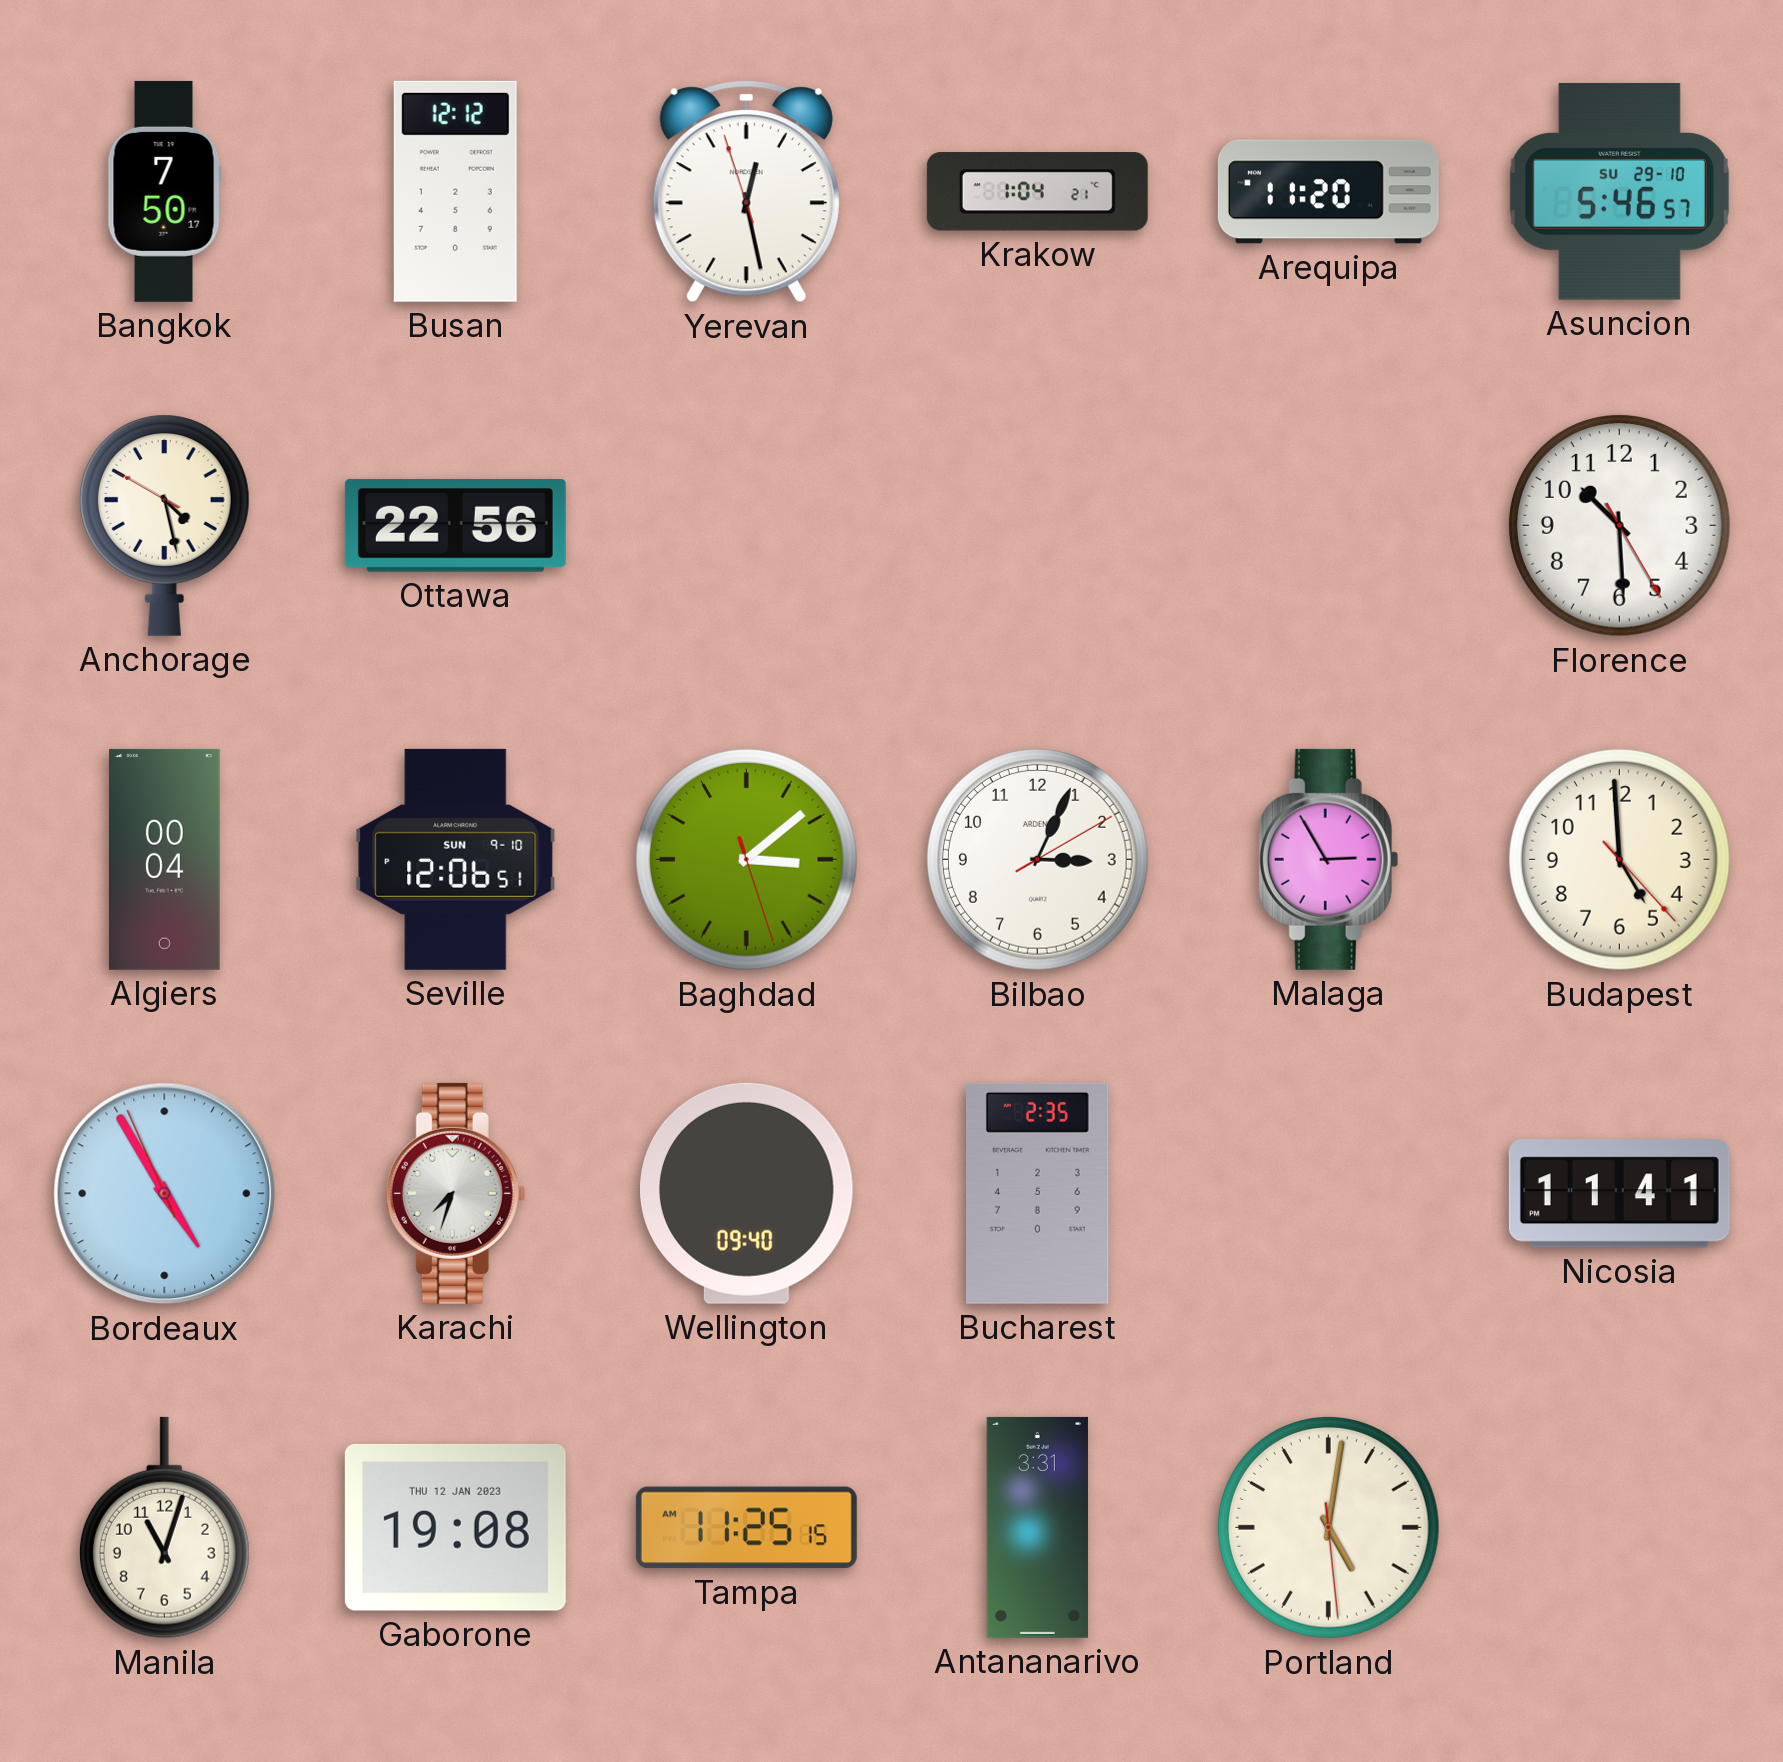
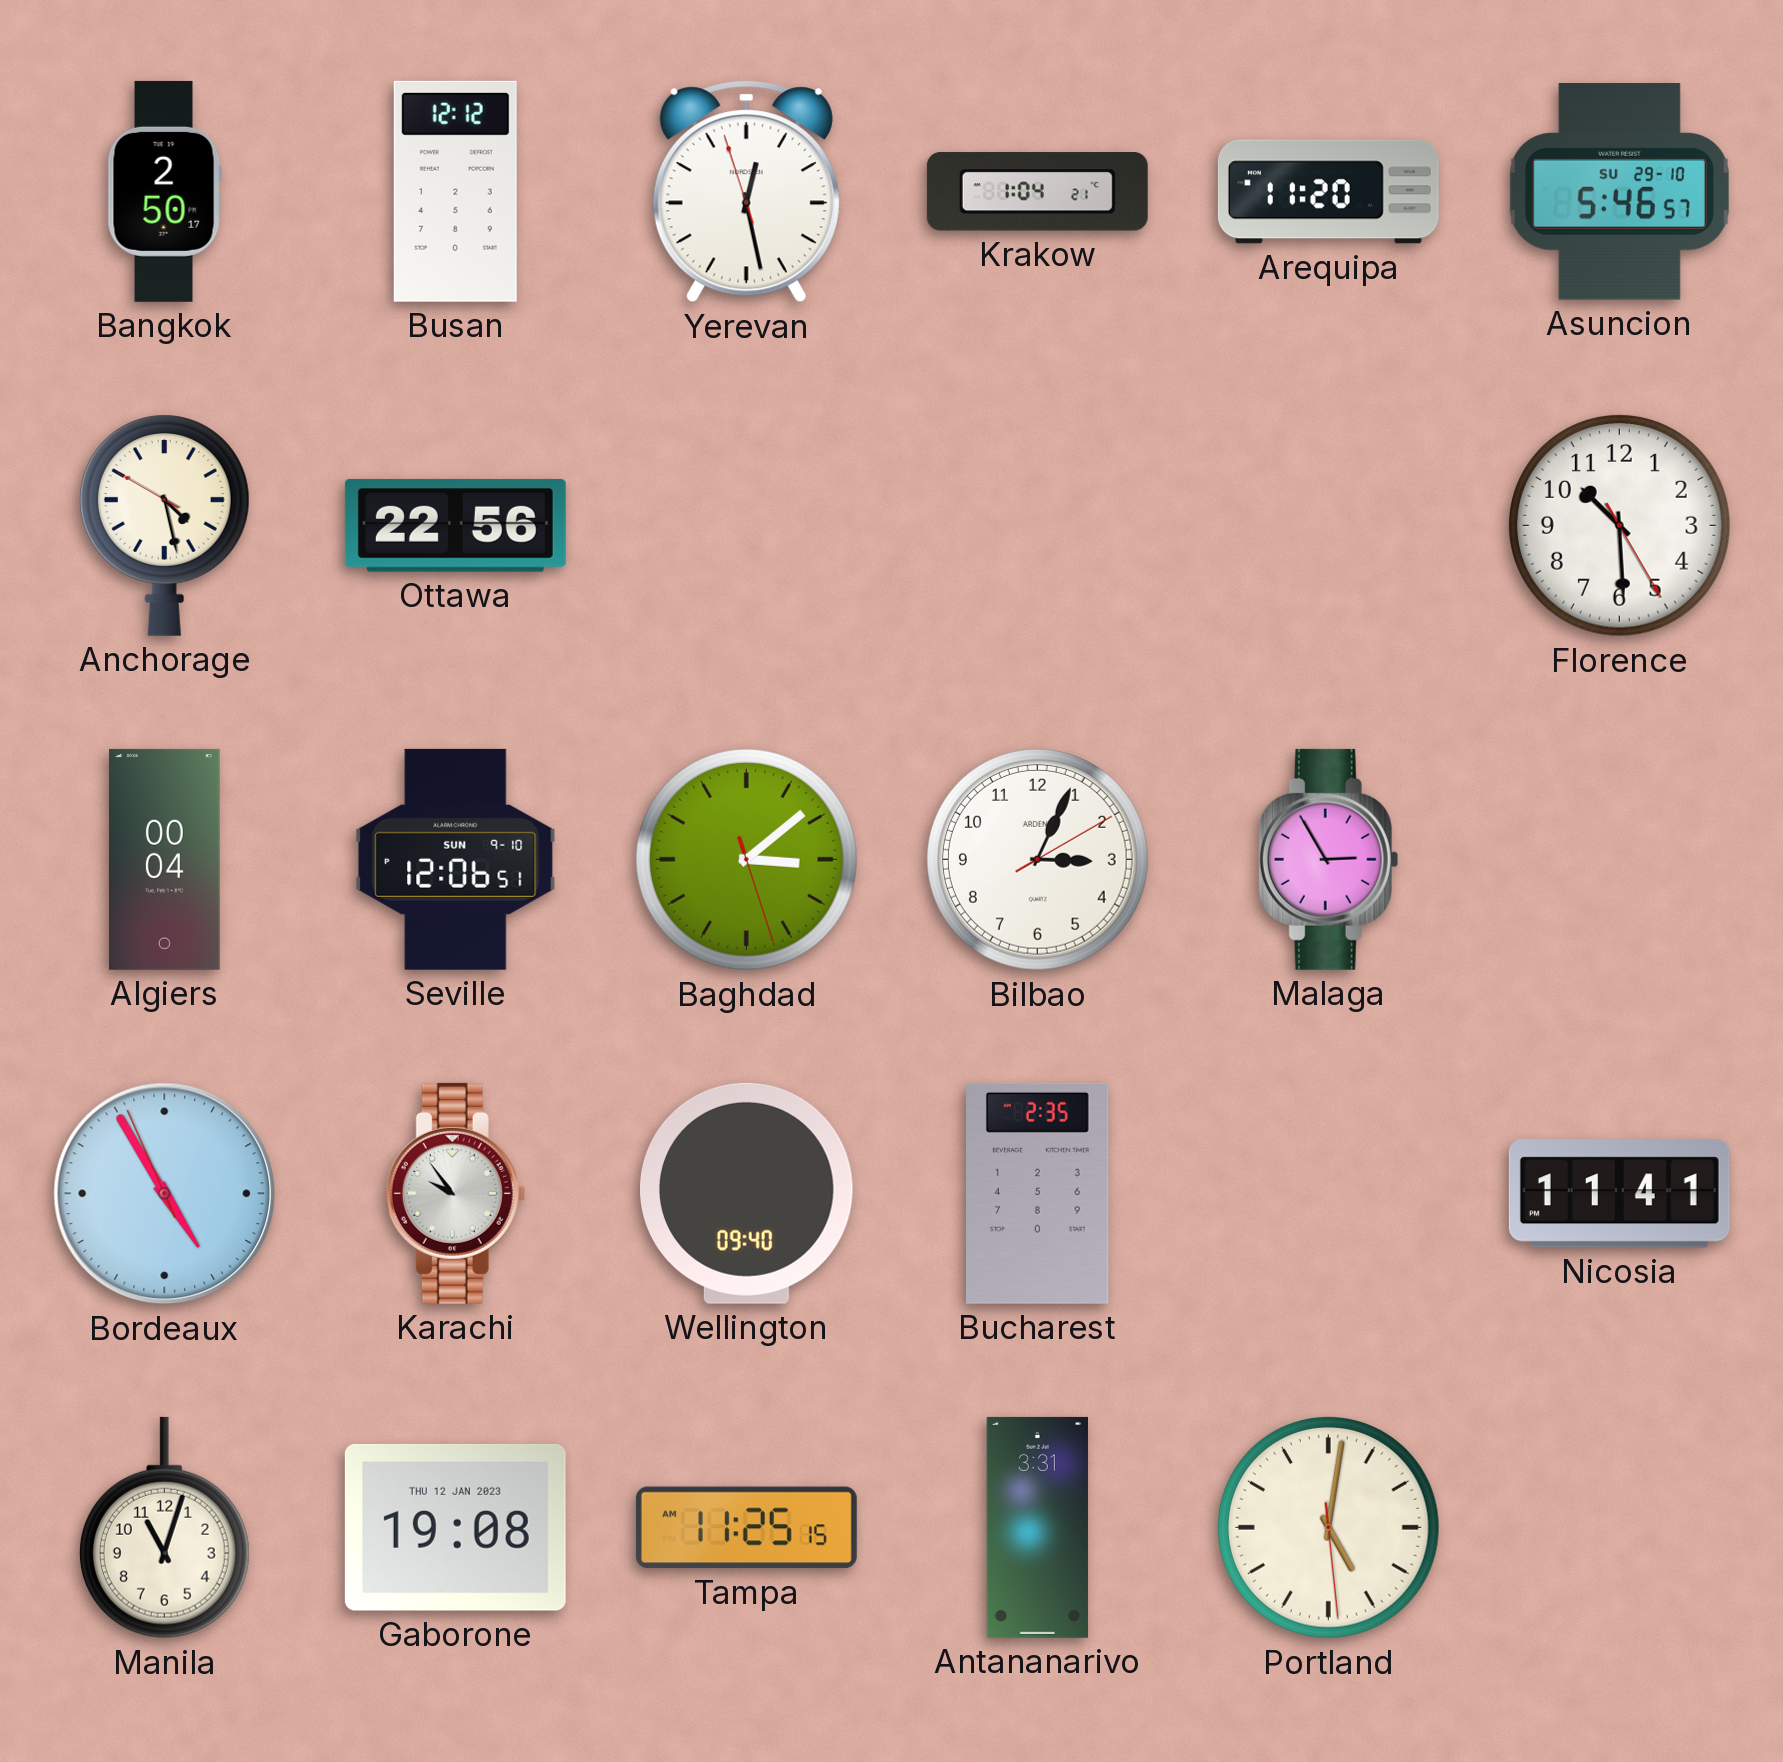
Bangkok: 7:50 -> 2:50 (164, 191)
Budapest: 4:59 -> none (1619, 859)
Karachi: 7:33 -> 9:54 (456, 1193)
